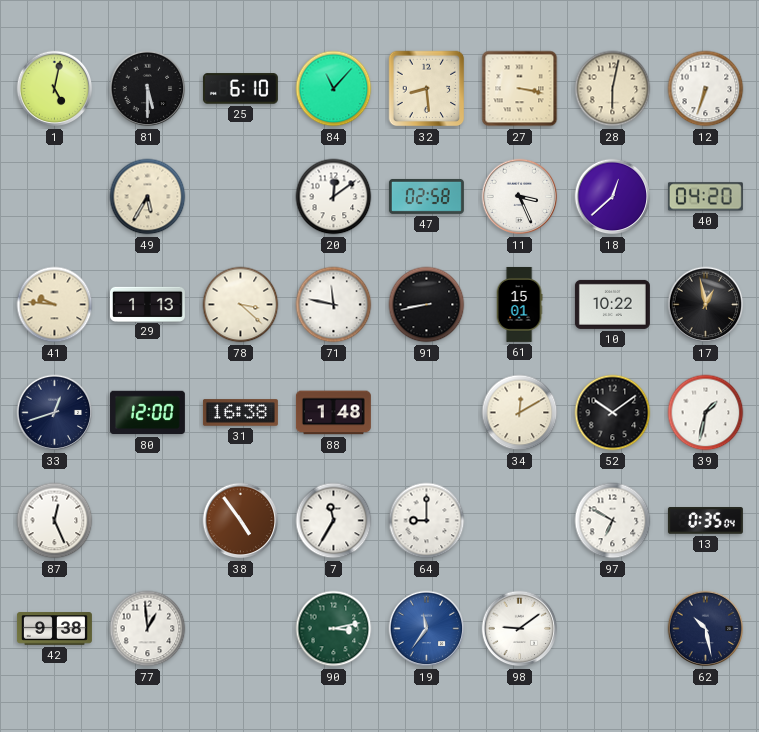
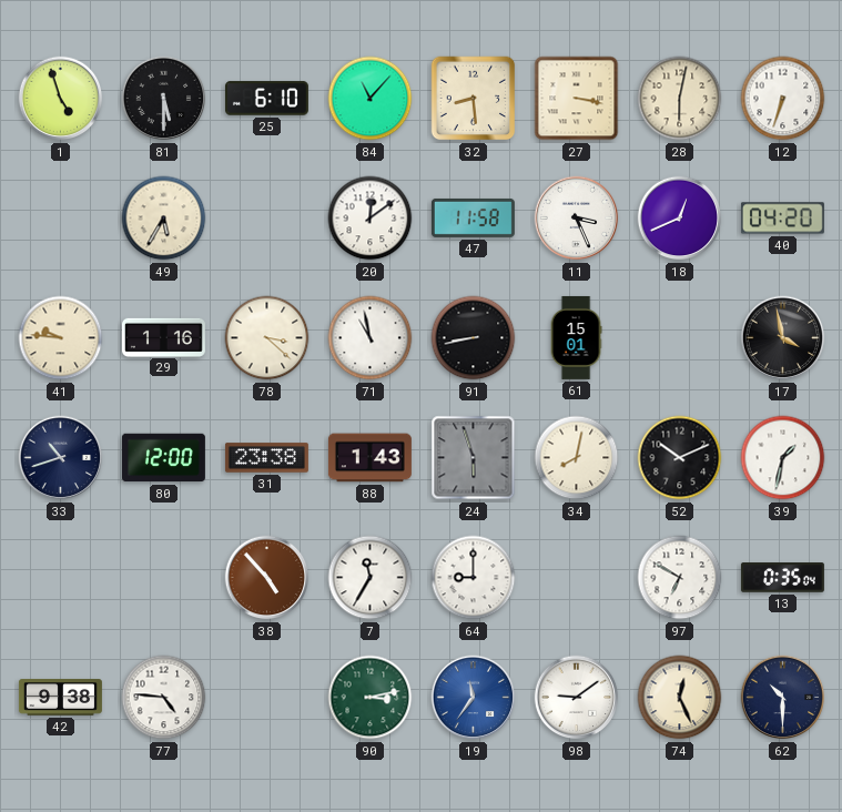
1: 5:02 -> 4:57 (61, 99)
47: 02:58 -> 11:58 (473, 217)
18: 12:38 -> 12:41 (680, 219)
29: 1:13 -> 1:16 (163, 337)
71: 11:47 -> 10:58 (371, 338)
10: 10:22 -> none (612, 304)
17: 12:58 -> 3:58 (783, 338)
33: 12:42 -> 10:42 (61, 458)
31: 16:38 -> 23:38 (266, 458)
88: 1:48 -> 1:43 (369, 458)
24: none -> 5:57 (474, 458)
34: 12:10 -> 8:02 (577, 458)
52: 10:09 -> 10:11 (680, 458)
87: 12:26 -> none (55, 521)
38: 4:54 -> 4:53 (267, 578)
77: 12:59 -> 4:46 (164, 698)
74: none -> 12:26 (680, 698)
62: 10:28 -> 10:30 (783, 698)
